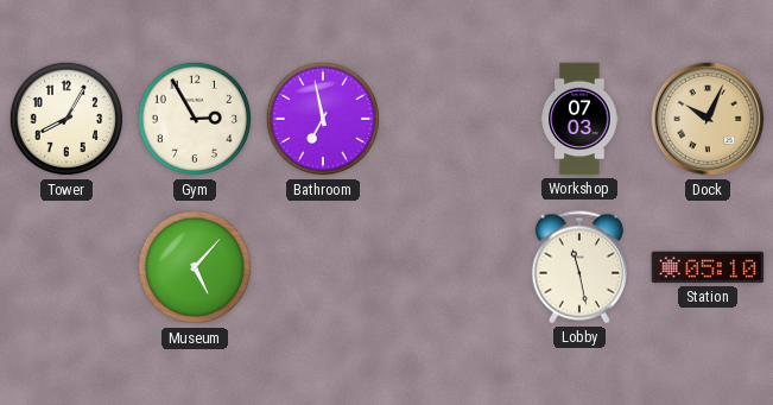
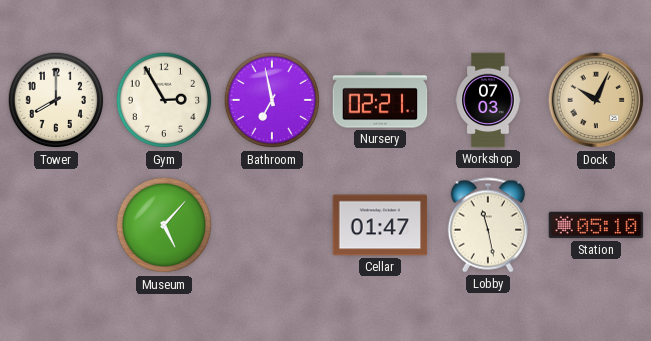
Tower: 8:05 -> 8:00 (56, 100)
Nursery: none -> 02:21 (380, 100)
Cellar: none -> 01:47 (380, 225)
